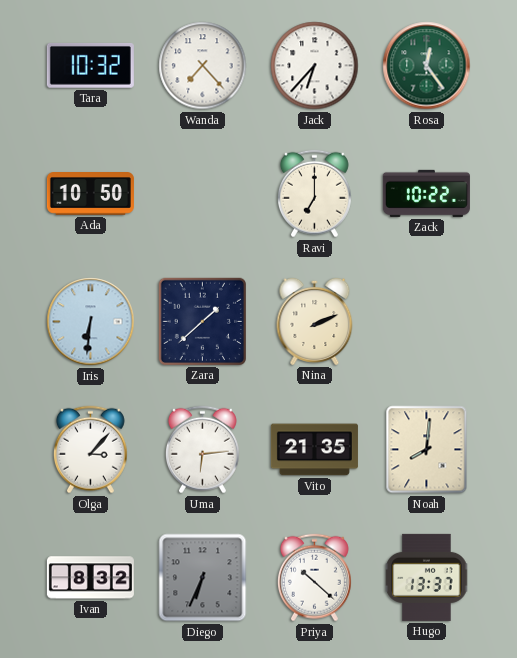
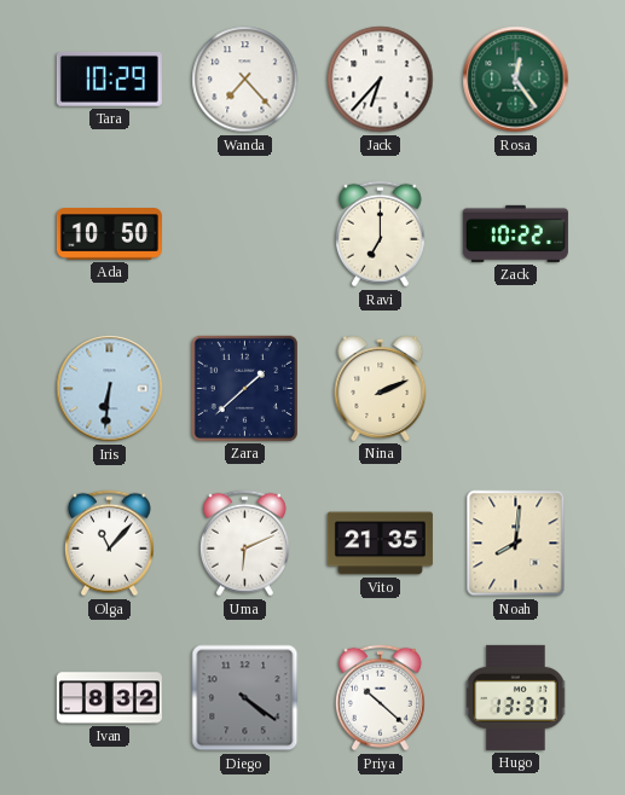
Tara: 10:32 -> 10:29 (109, 79)
Olga: 3:07 -> 11:07 (109, 544)
Uma: 6:14 -> 6:11 (244, 544)
Diego: 6:34 -> 4:21 (245, 698)
